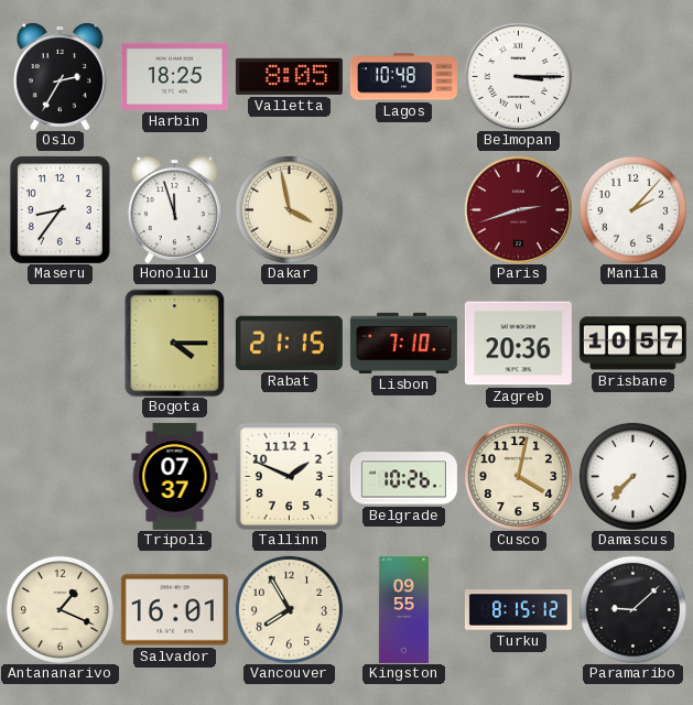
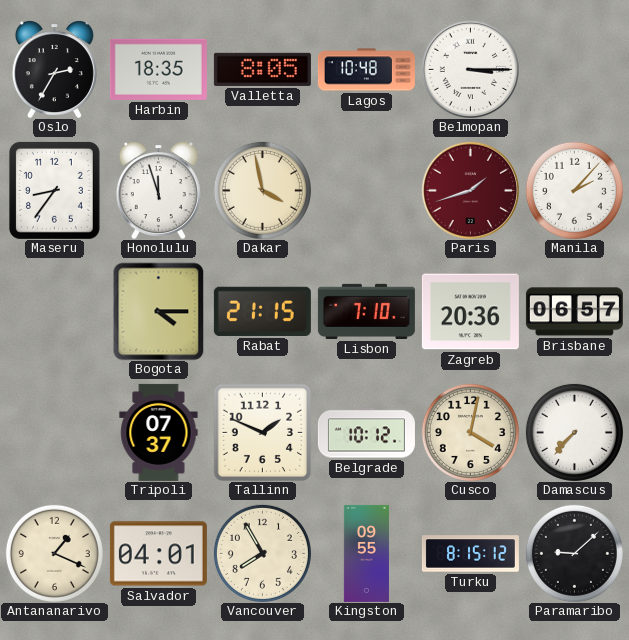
Harbin: 18:25 -> 18:35 (158, 69)
Paris: 2:42 -> 1:42 (470, 190)
Brisbane: 10:57 -> 06:57 (574, 312)
Belgrade: 10:26 -> 10:12 (366, 433)
Salvador: 16:01 -> 04:01 (158, 554)
